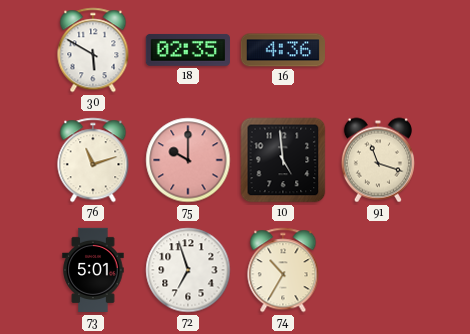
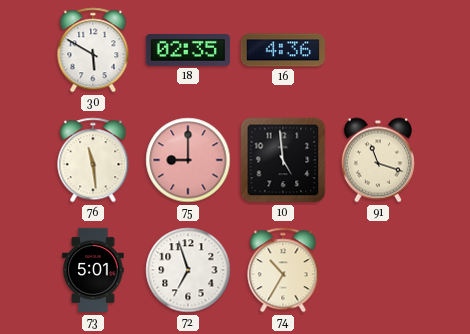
76: 11:12 -> 11:29 (93, 160)
75: 10:00 -> 9:00 (188, 160)
